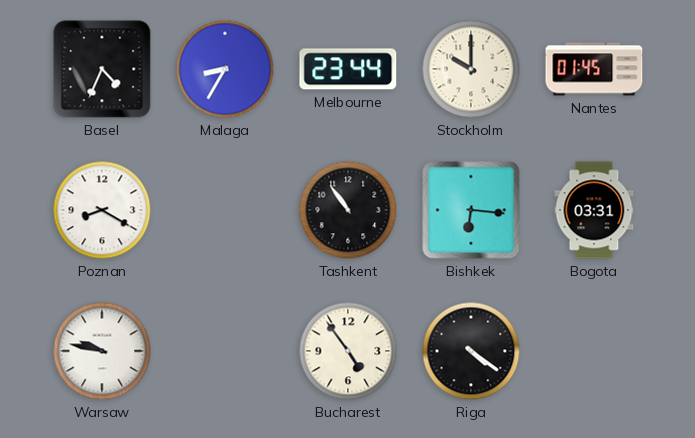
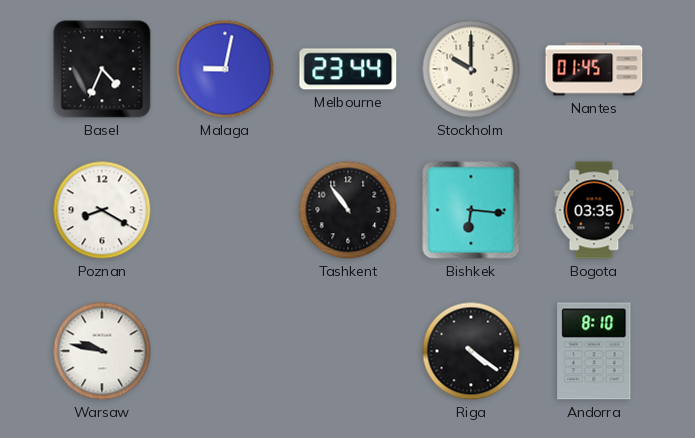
Malaga: 8:35 -> 9:02 (225, 69)
Bogota: 03:31 -> 03:35 (594, 210)
Bucharest: 4:54 -> none (348, 351)
Andorra: none -> 8:10 (594, 351)
